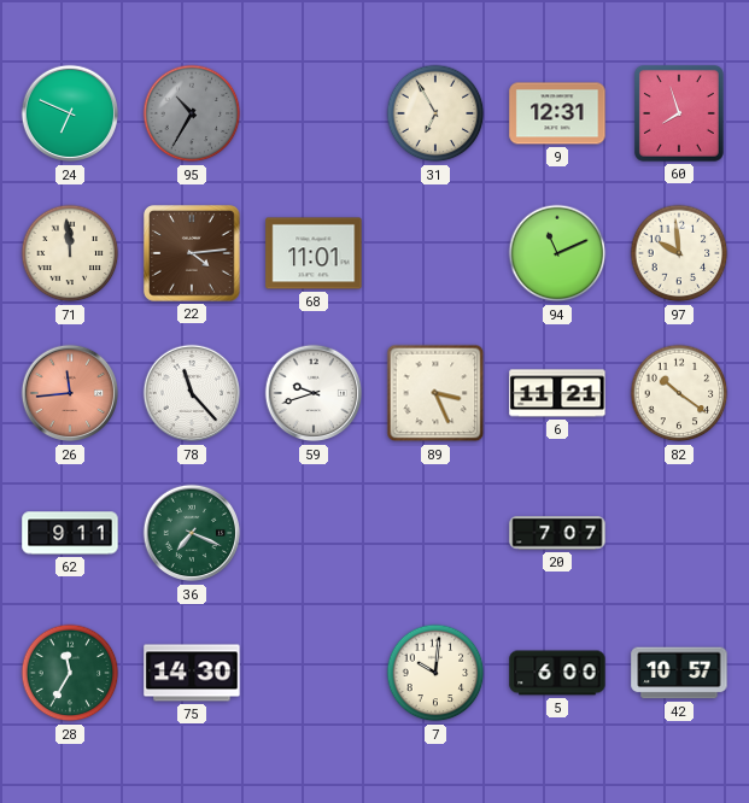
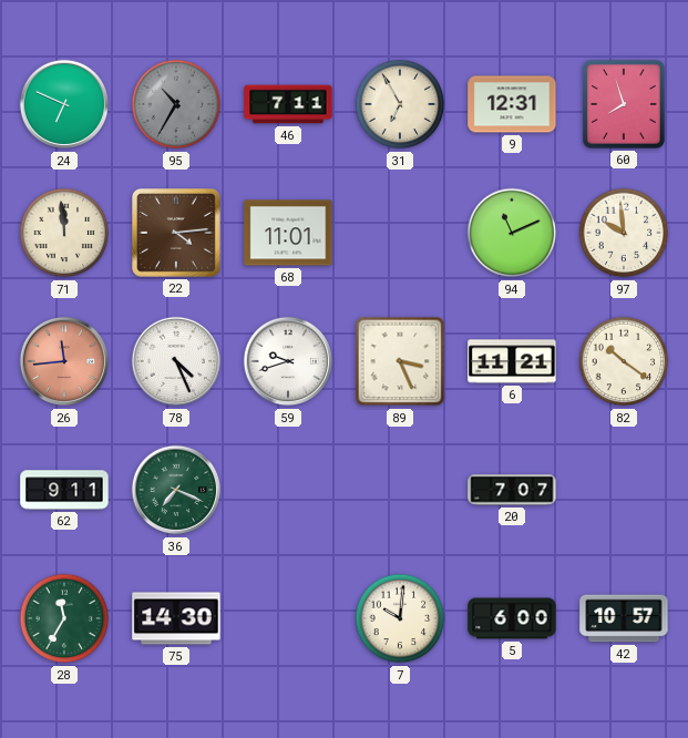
46: none -> 7:11 (288, 104)
78: 11:23 -> 4:26 (176, 361)
